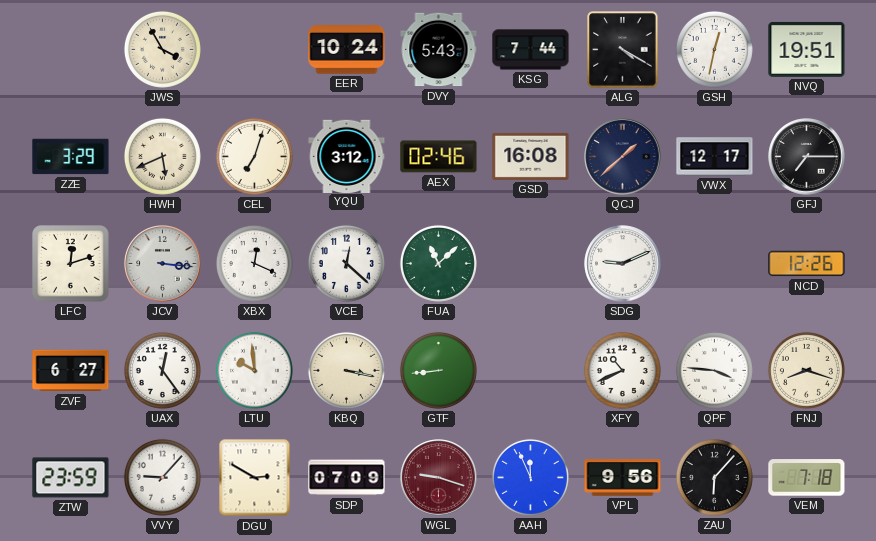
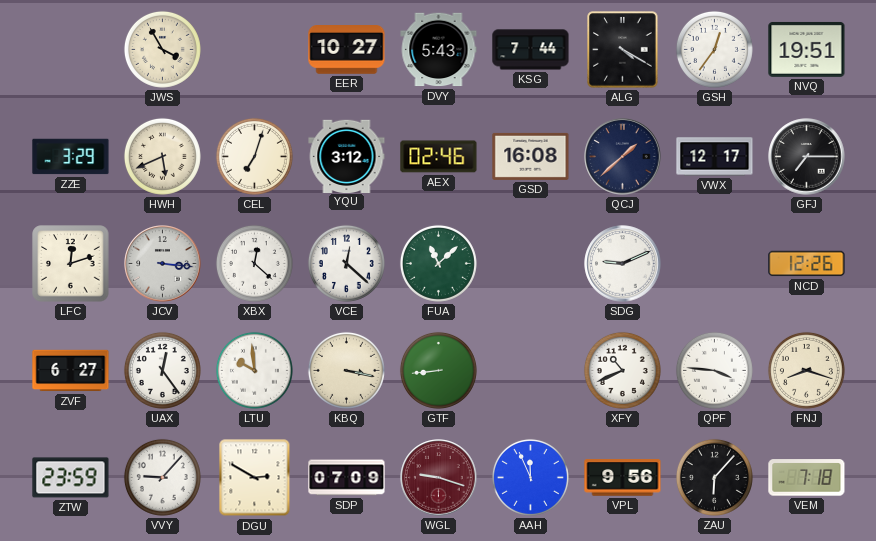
EER: 10:24 -> 10:27 (347, 50)
GSH: 12:32 -> 12:36 (714, 49)
XBX: 12:19 -> 12:22 (254, 263)
